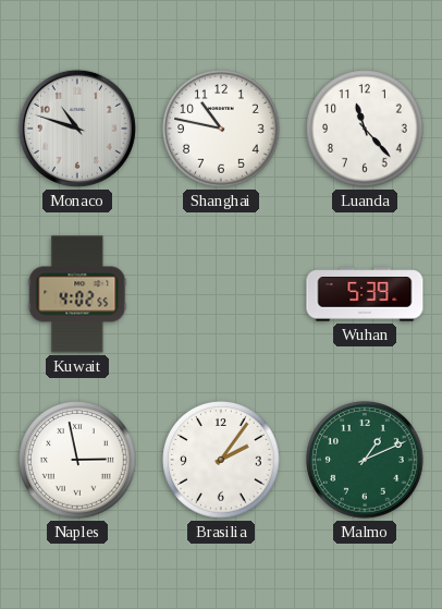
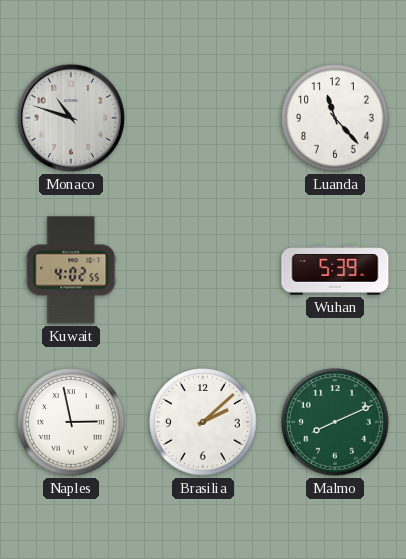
Shanghai: 10:47 -> none (221, 129)
Brasilia: 2:06 -> 2:08 (203, 422)
Malmo: 1:11 -> 8:11 (335, 422)
